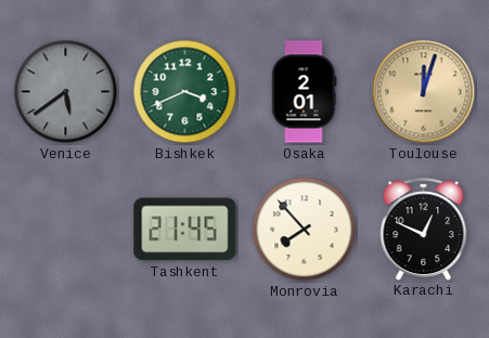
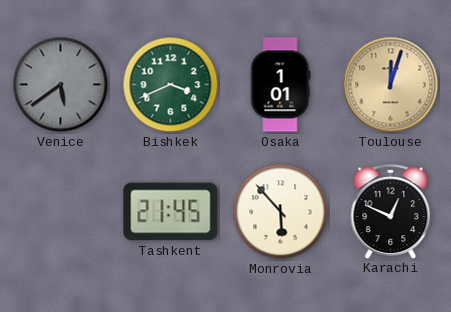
Osaka: 2:01 -> 1:01 (281, 85)
Monrovia: 7:53 -> 5:53 (281, 212)
